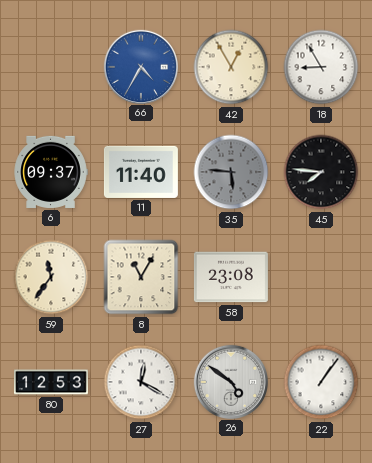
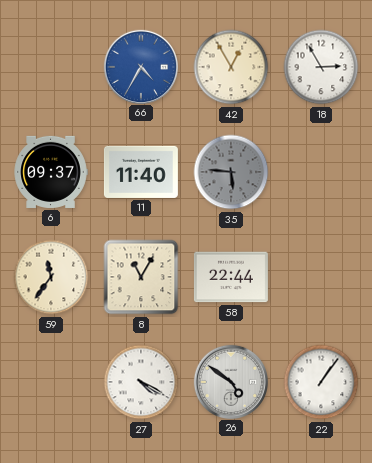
18: 8:55 -> 2:55 (321, 67)
45: 7:46 -> none (321, 172)
58: 23:08 -> 22:44 (231, 277)
80: 12:53 -> none (51, 382)
27: 12:20 -> 4:20 (141, 382)
